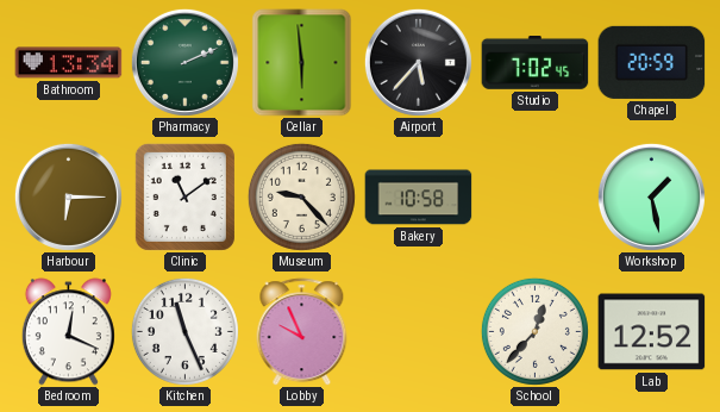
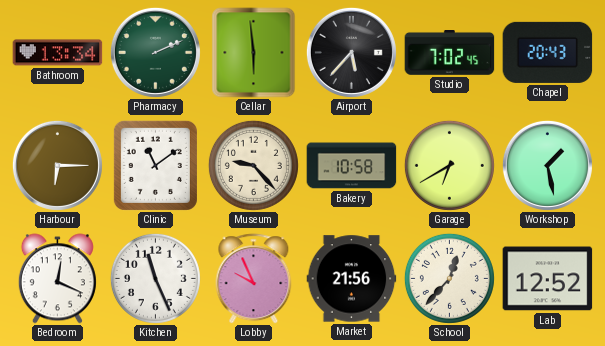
Chapel: 20:59 -> 20:43 (548, 52)
Garage: none -> 6:40 (449, 165)
Market: none -> 21:56 (352, 279)
